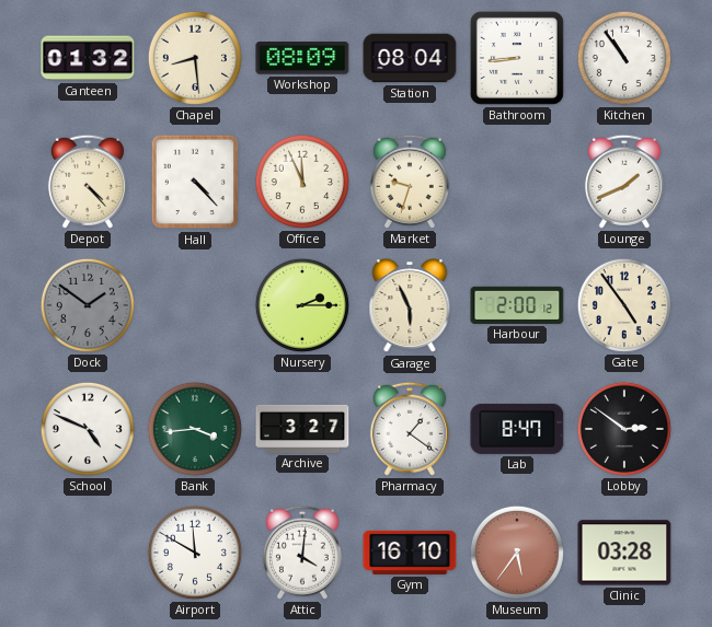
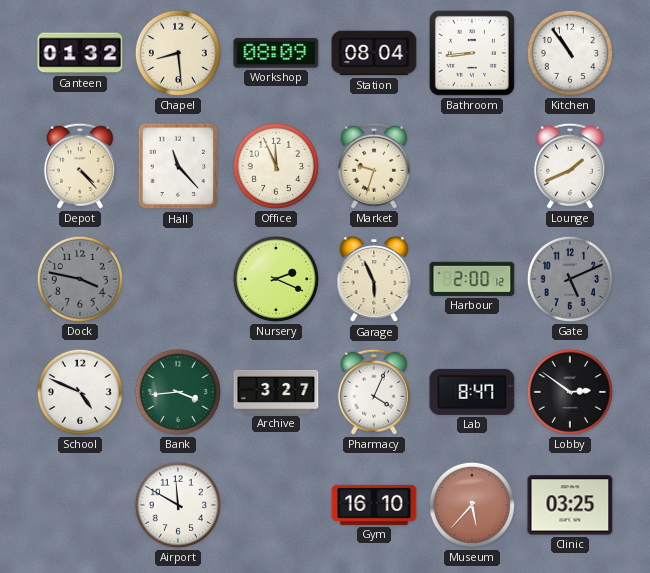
Hall: 4:23 -> 11:23 (178, 166)
Dock: 1:51 -> 3:47 (80, 279)
Nursery: 2:15 -> 2:19 (276, 279)
Gate: 4:54 -> 5:11 (570, 279)
Gate dial: cream -> grey (570, 279)
Pharmacy: 1:21 -> 4:04 (374, 392)
Attic: 4:01 -> none (302, 553)
Museum: 5:36 -> 5:37 (472, 505)
Clinic: 03:28 -> 03:25 (570, 505)
